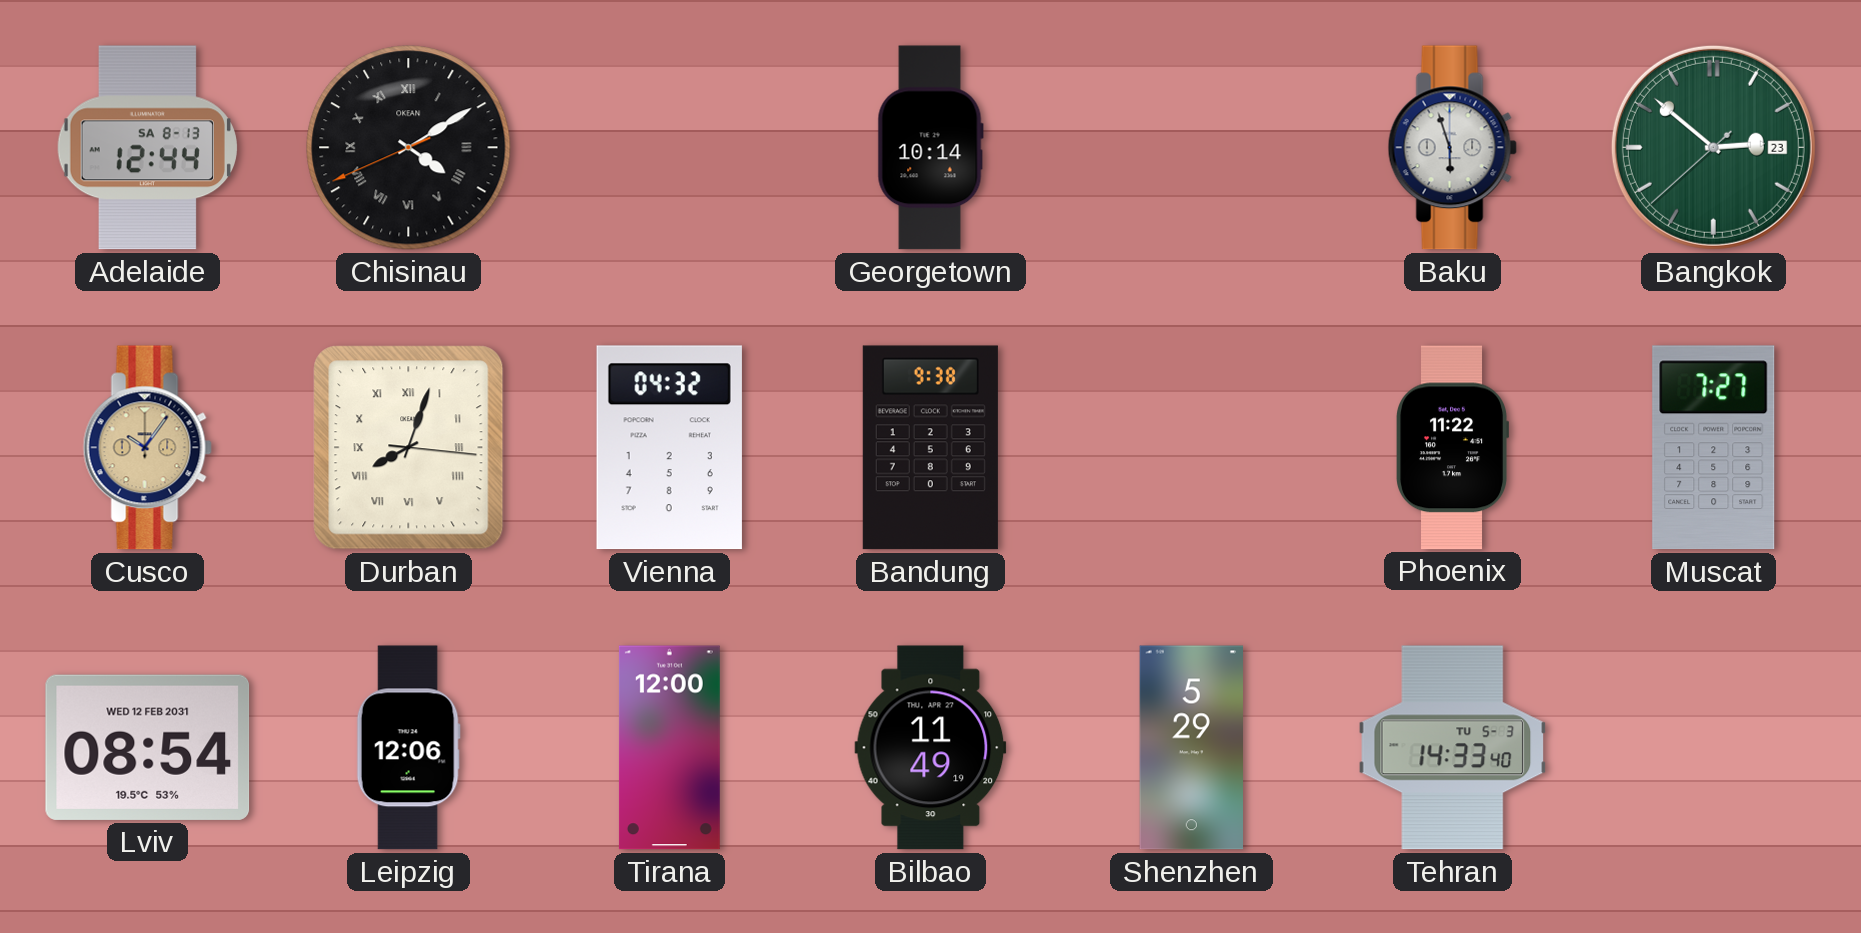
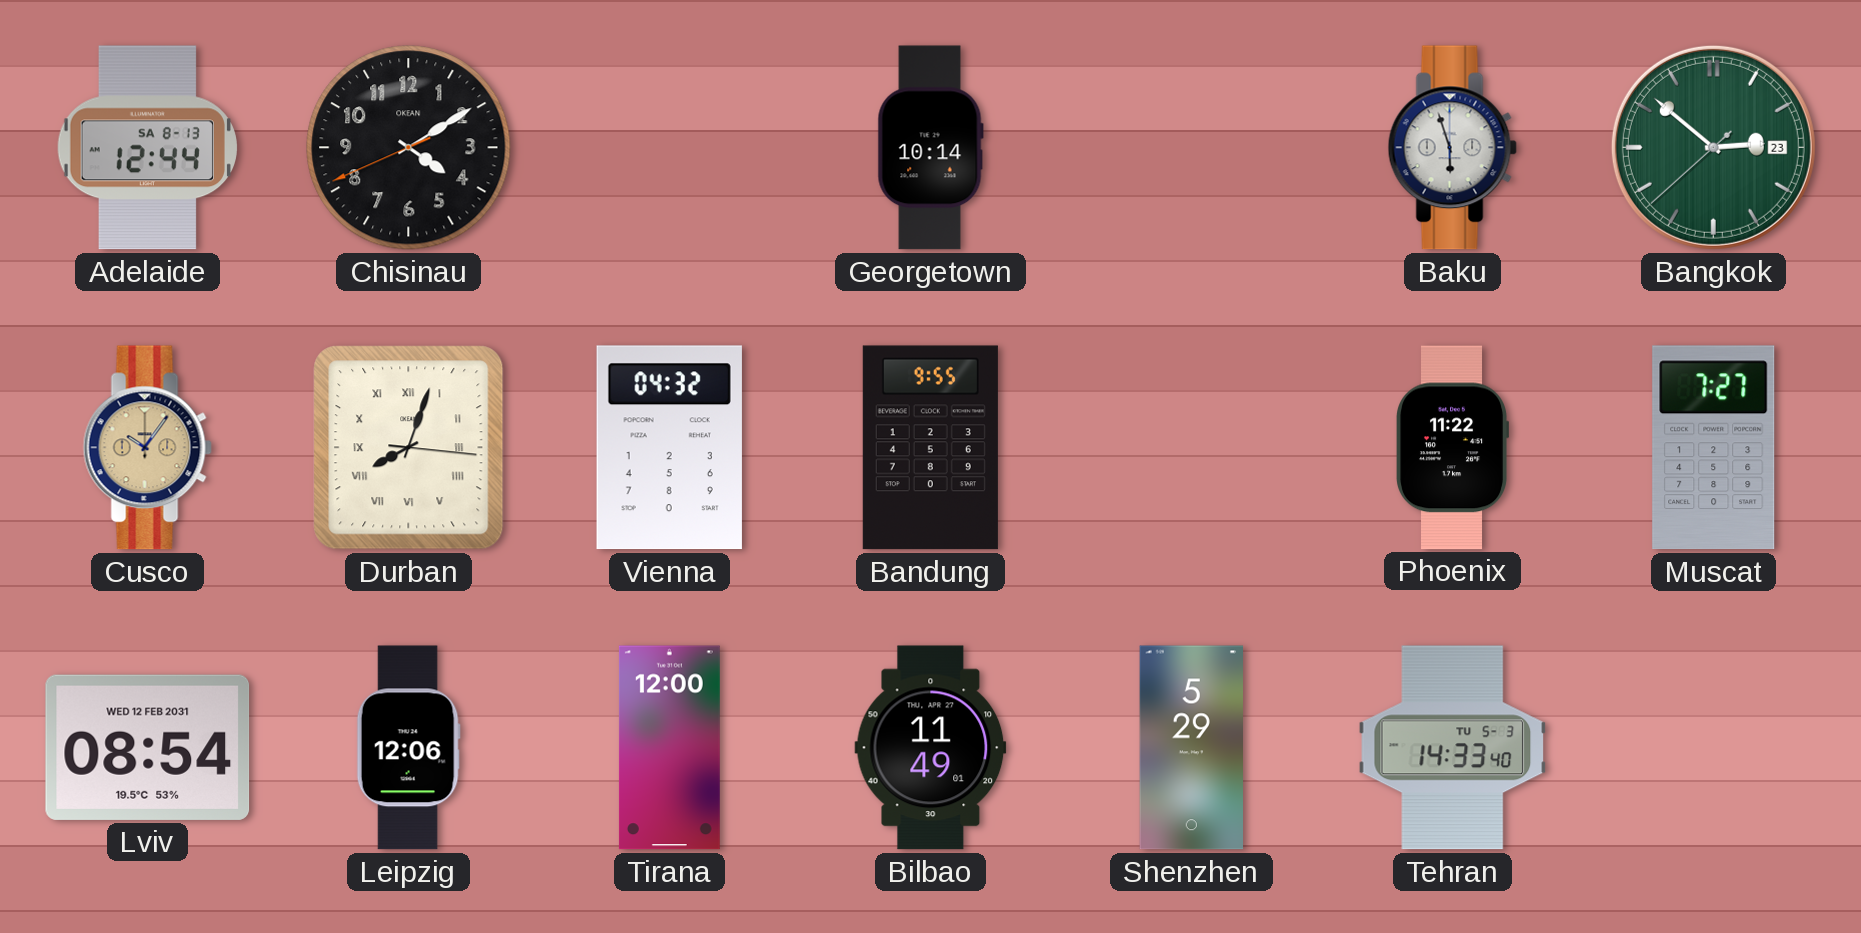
Chisinau numerals: Roman -> Arabic (409, 148)
Bandung: 9:38 -> 9:55 (930, 448)
Bilbao: 11:49:19 -> 11:49:01 (931, 748)
